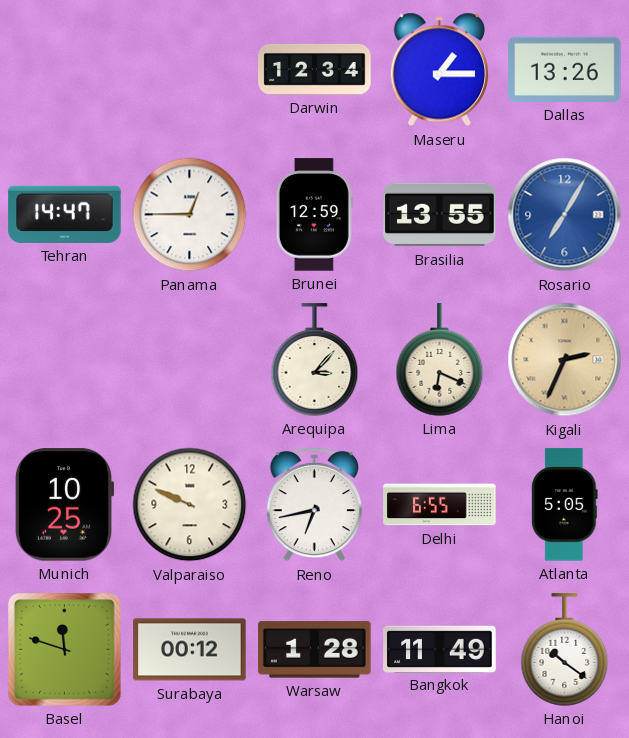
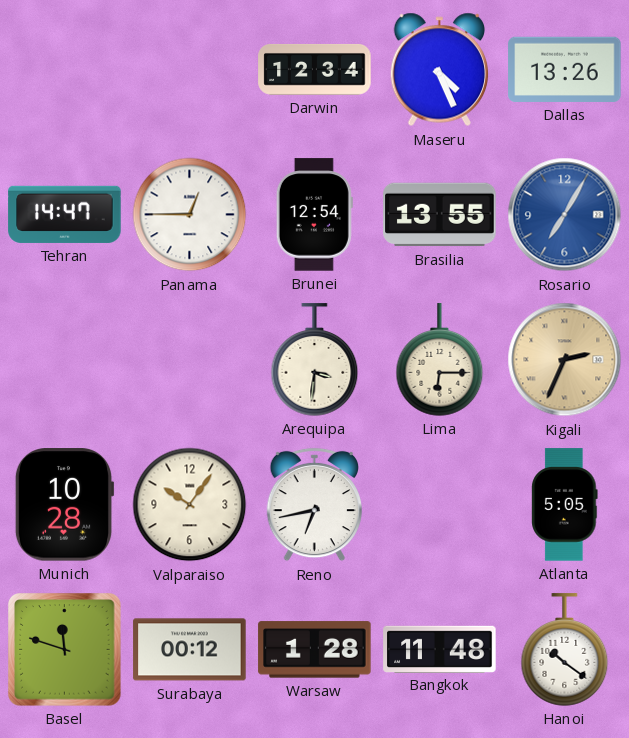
Maseru: 1:15 -> 4:26 (439, 70)
Brunei: 12:59 -> 12:54 (314, 215)
Arequipa: 3:07 -> 3:31 (315, 360)
Lima: 6:19 -> 6:15 (440, 360)
Munich: 10:25 -> 10:28 (64, 505)
Valparaiso: 9:49 -> 10:06 (190, 505)
Delhi: 6:55 -> none (440, 505)
Bangkok: 11:49 -> 11:48 (440, 649)
